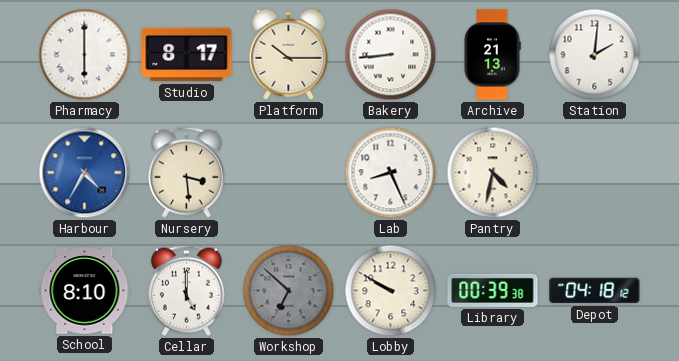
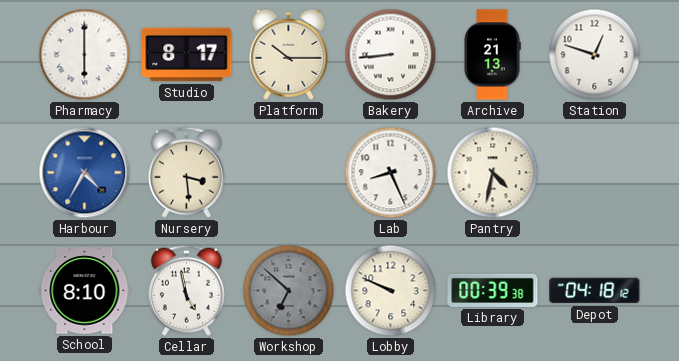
Station: 2:01 -> 12:48 (595, 55)
Cellar: 5:00 -> 4:58 (186, 290)
Lobby: 9:50 -> 9:49 (391, 291)
